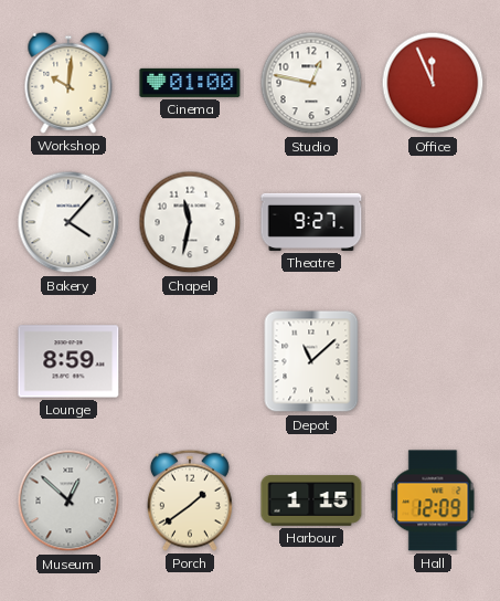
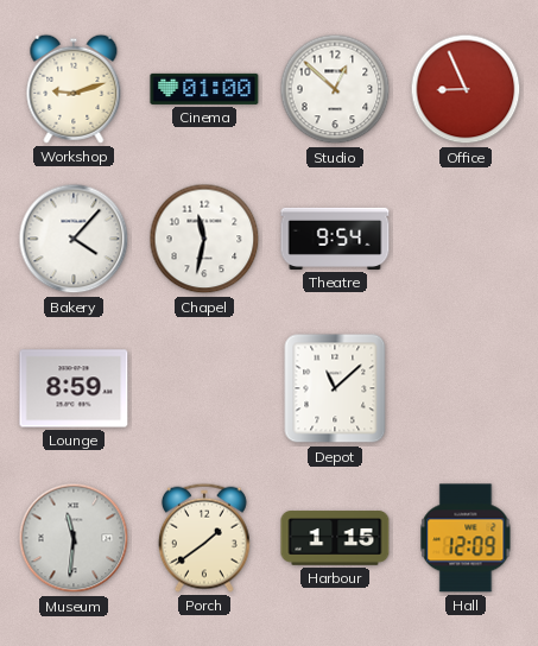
Workshop: 10:01 -> 9:12 (74, 89)
Studio: 12:47 -> 12:52 (335, 89)
Office: 11:56 -> 8:56 (466, 89)
Theatre: 9:27 -> 9:54 (335, 239)
Museum: 12:52 -> 11:31 (74, 538)
